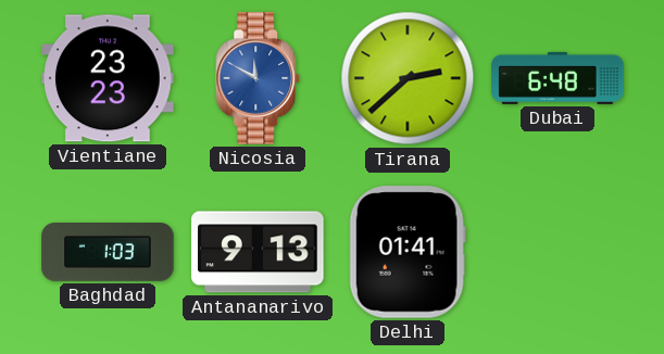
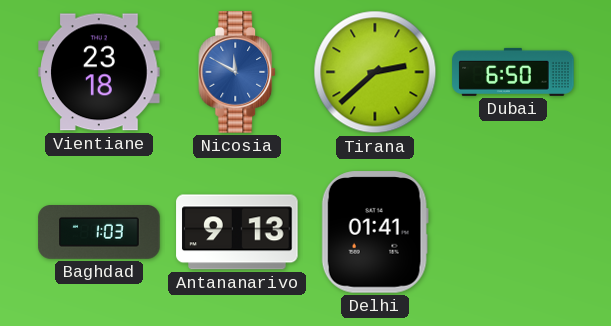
Vientiane: 23:23 -> 23:18 (99, 72)
Dubai: 6:48 -> 6:50 (513, 72)
